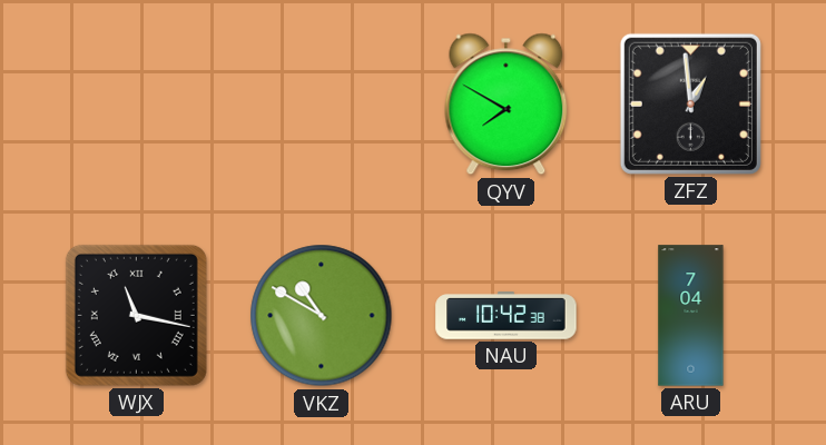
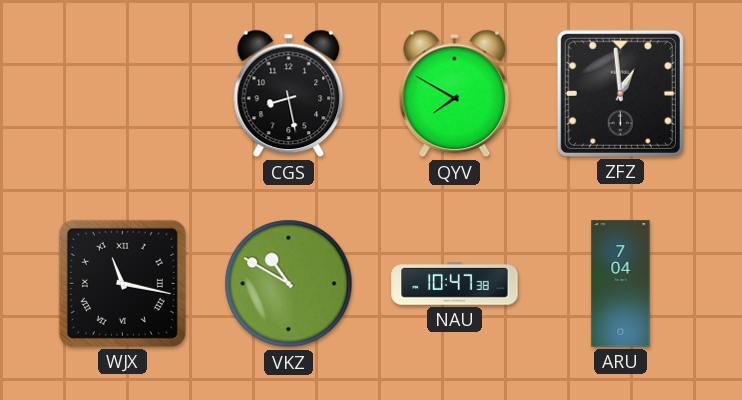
CGS: none -> 8:28 (289, 94)
NAU: 10:42 -> 10:47 (455, 284)
